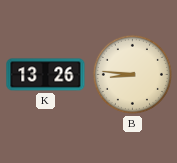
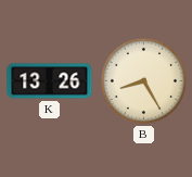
B: 8:46 -> 8:25 (143, 80)
